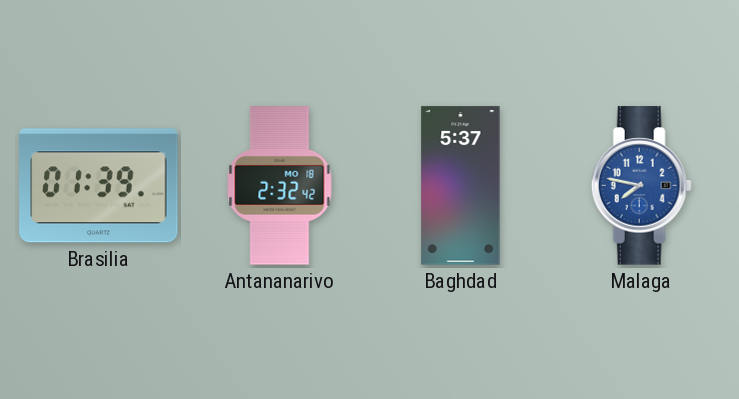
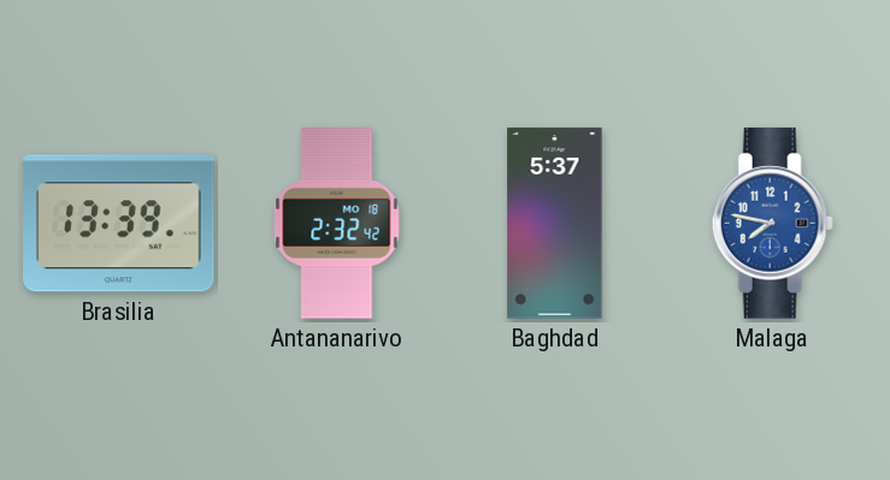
Brasilia: 01:39 -> 13:39 (119, 224)
